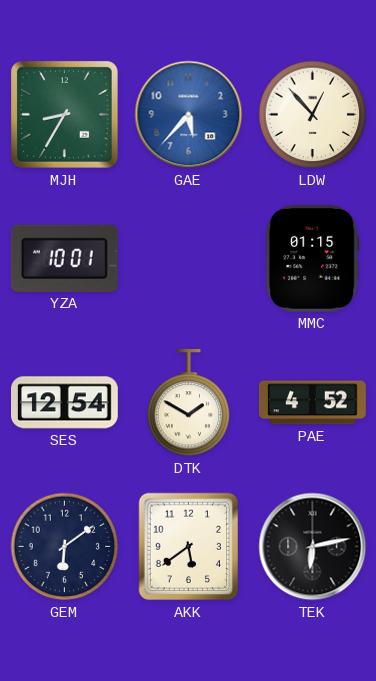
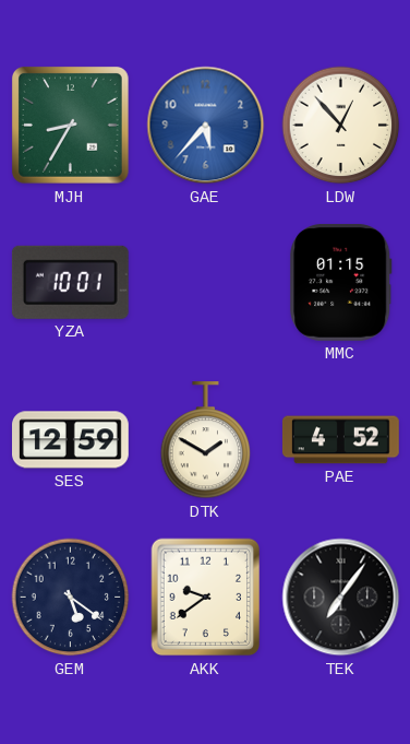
SES: 12:54 -> 12:59 (71, 440)
GEM: 6:09 -> 5:21 (71, 598)
AKK: 5:39 -> 9:39 (206, 598)
TEK: 6:13 -> 7:06 (341, 598)
